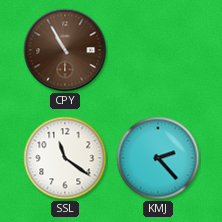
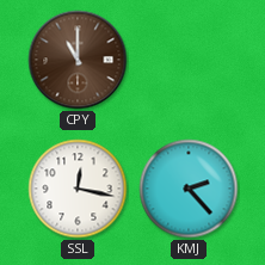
CPY: 10:55 -> 11:00 (78, 60)
SSL: 11:21 -> 12:17 (78, 189)
